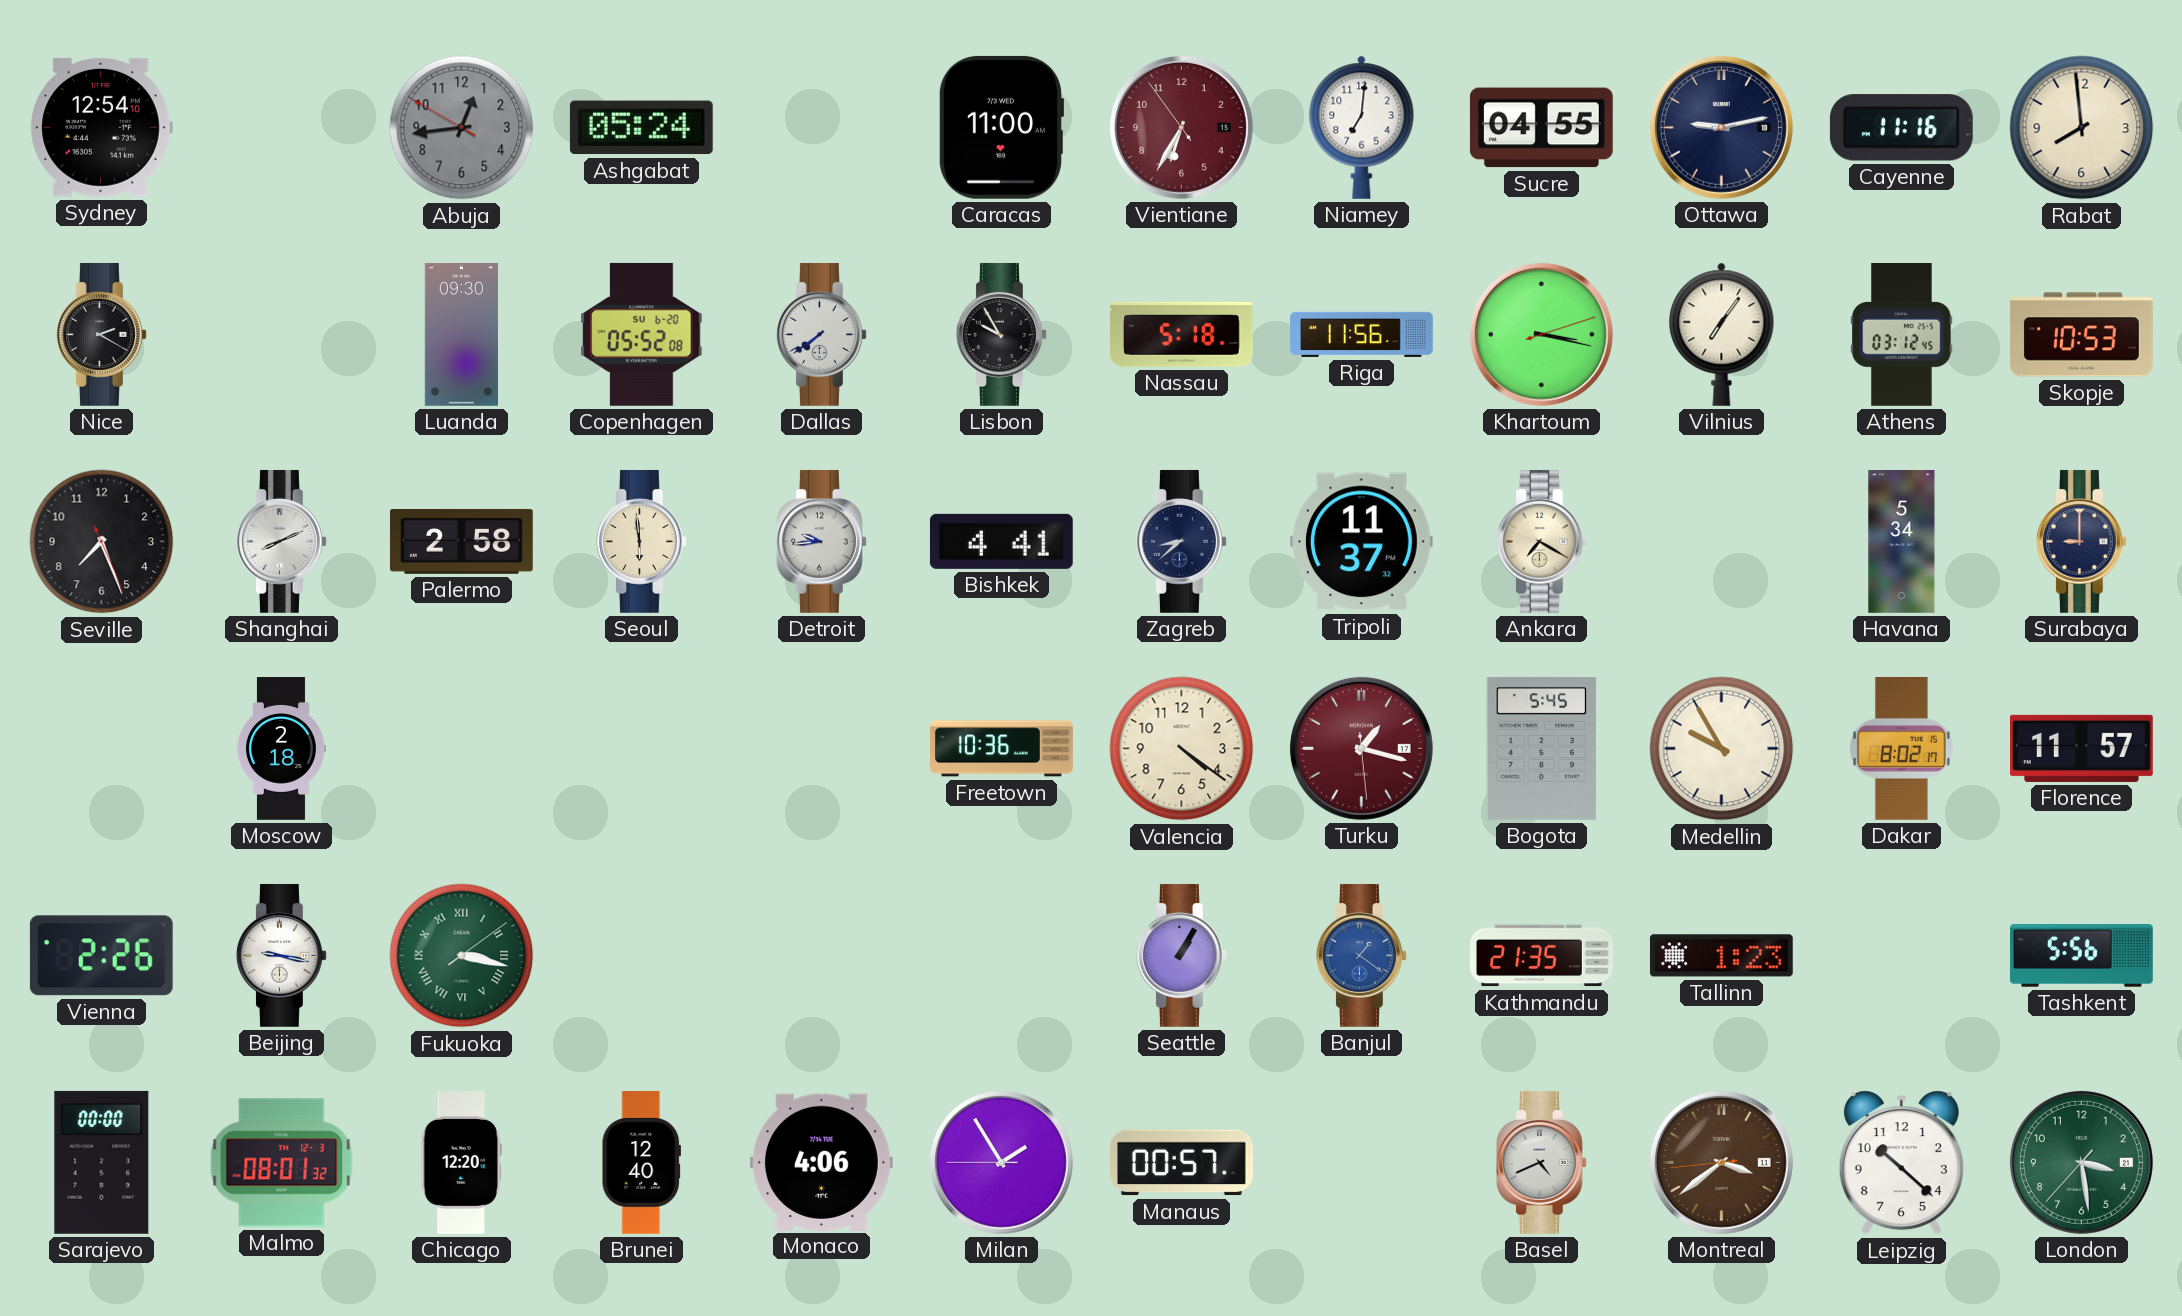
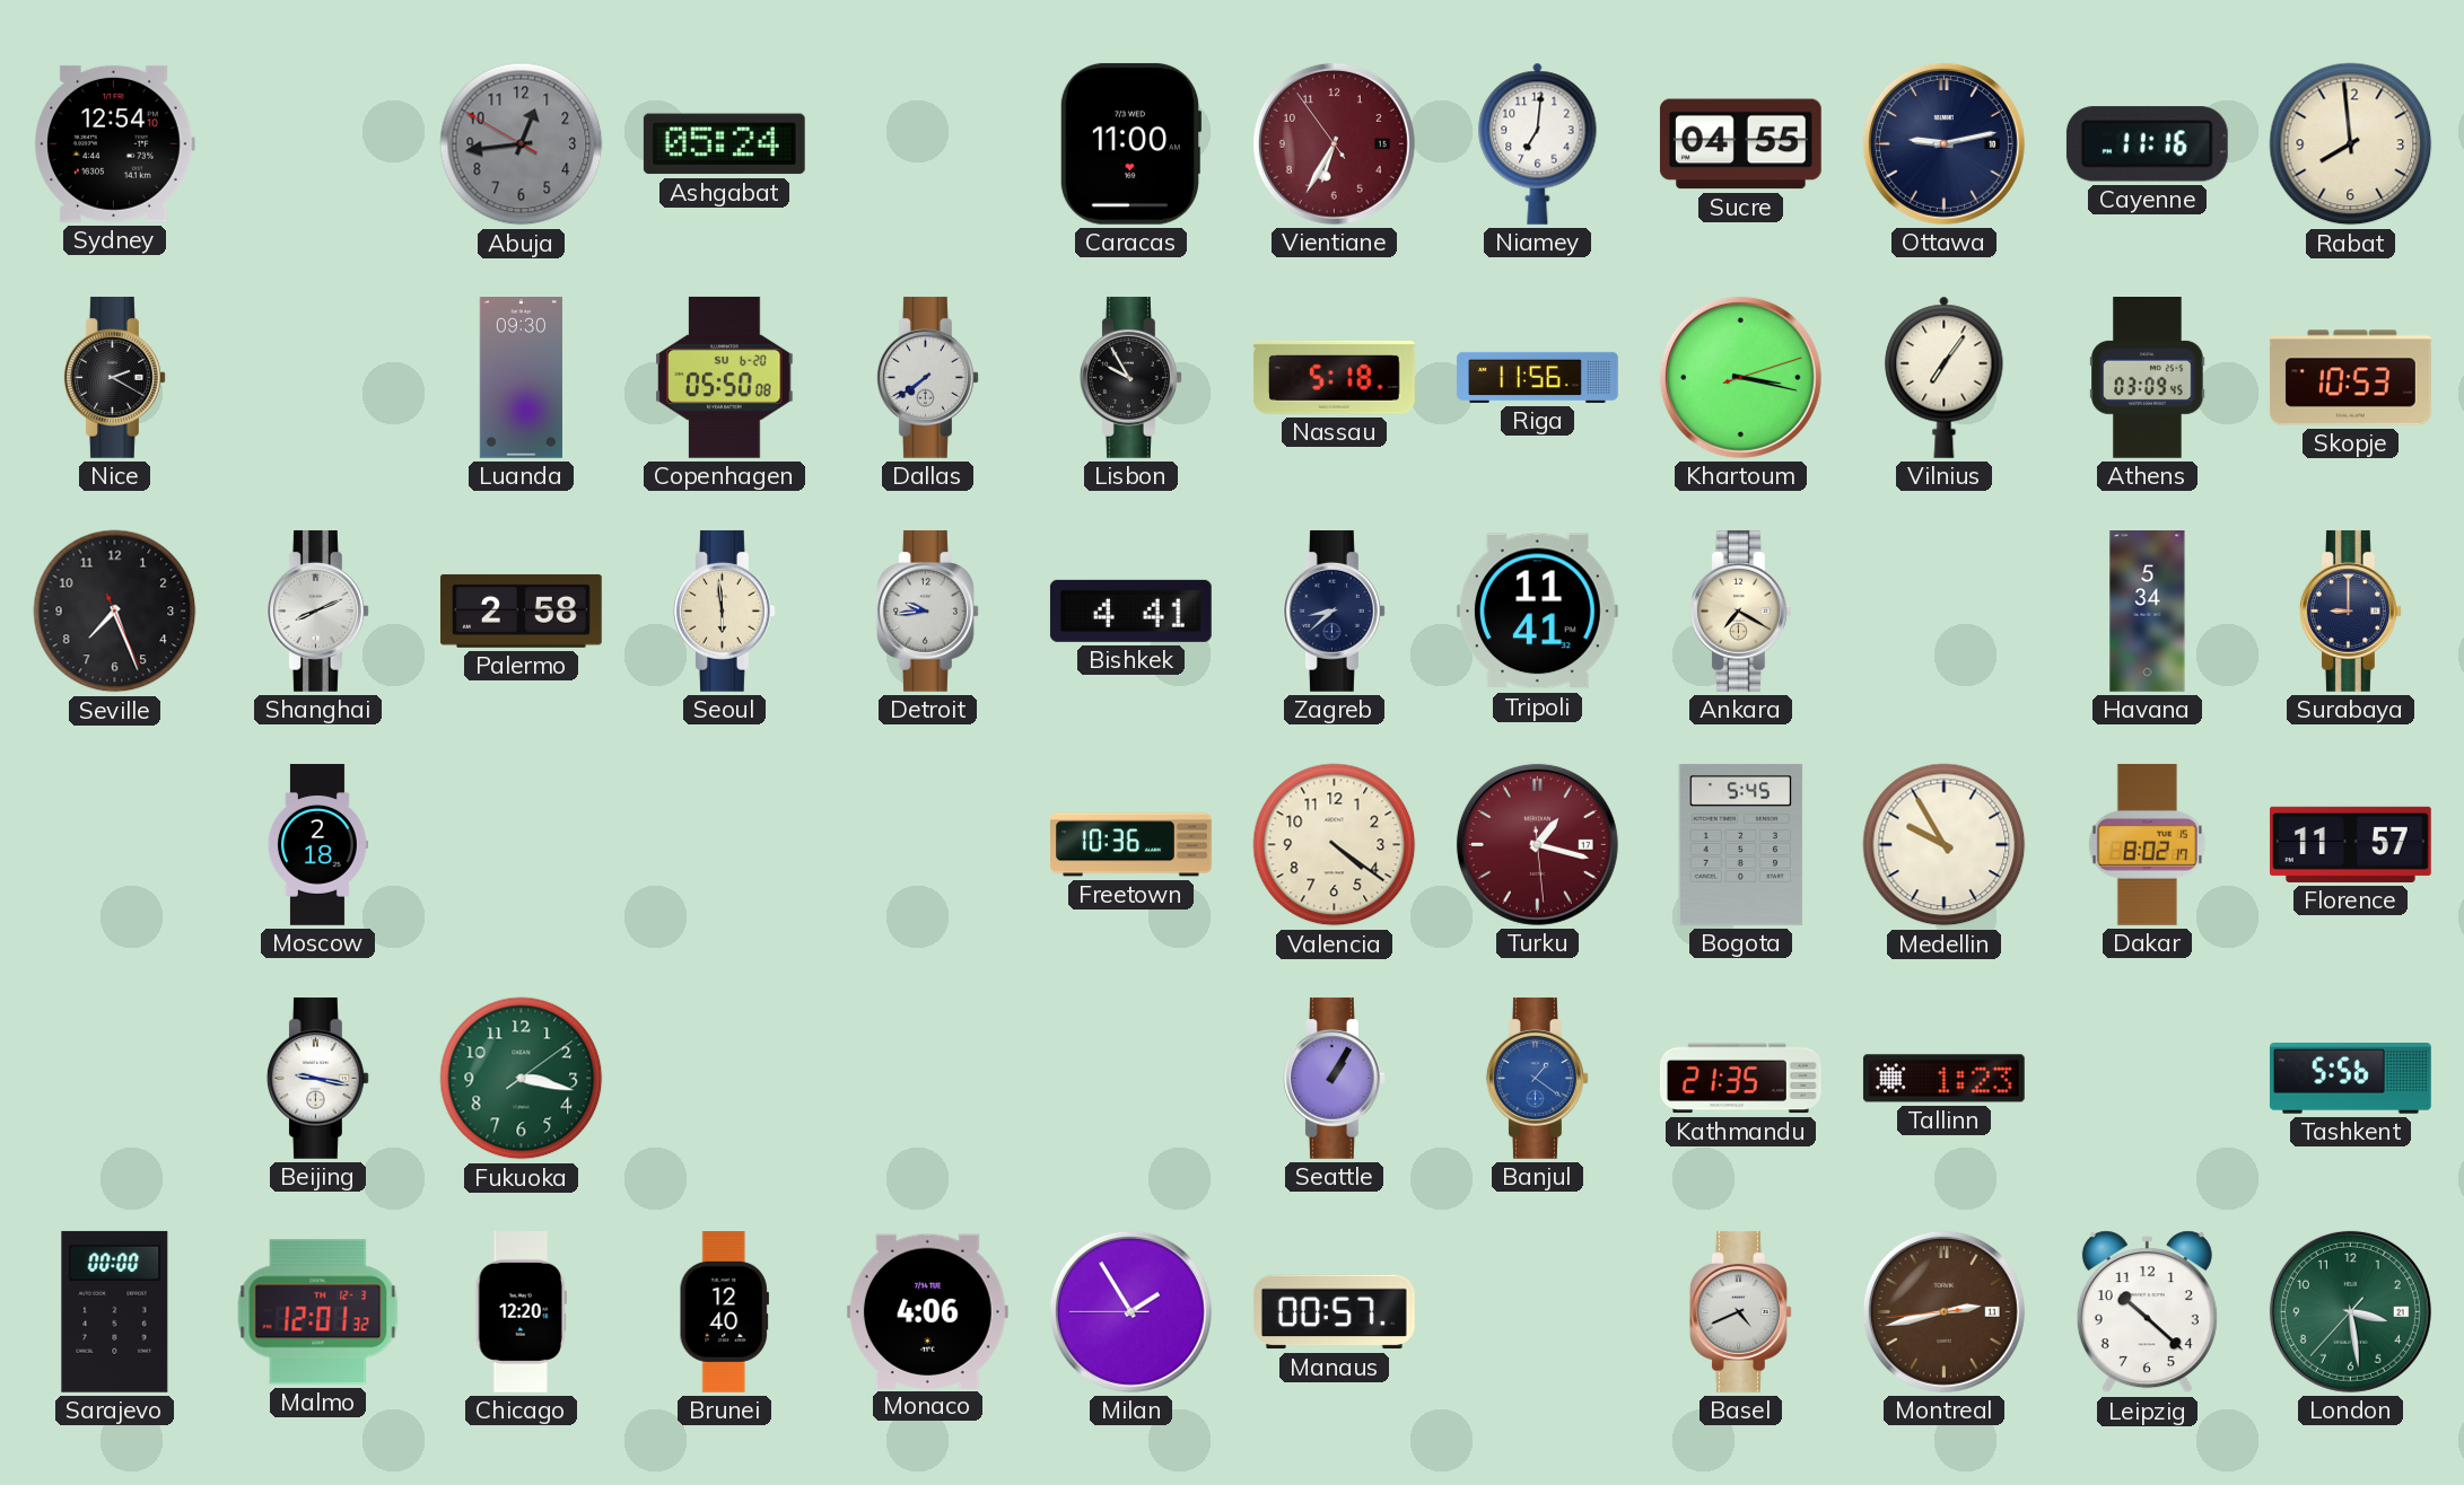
Copenhagen: 05:52 -> 05:50 (725, 377)
Athens: 03:12 -> 03:09 (2148, 378)
Tripoli: 11:37 -> 11:41 (1537, 612)
Vienna: 2:26 -> none (101, 956)
Fukuoka numerals: Roman -> Arabic (522, 1079)
Malmo: 08:01 -> 12:01 (318, 1312)
Montreal: 3:38 -> 2:42 (1943, 1311)
